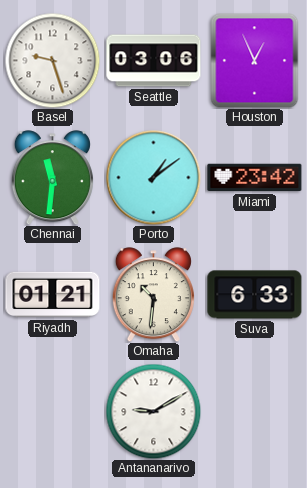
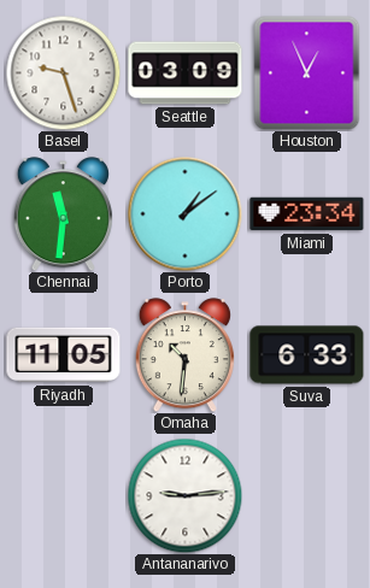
Seattle: 03:06 -> 03:09 (186, 73)
Miami: 23:42 -> 23:34 (307, 214)
Riyadh: 01:21 -> 11:05 (64, 355)
Antananarivo: 9:10 -> 9:14 (184, 495)
